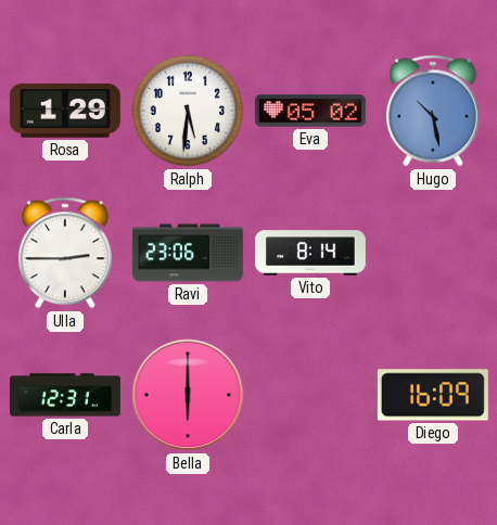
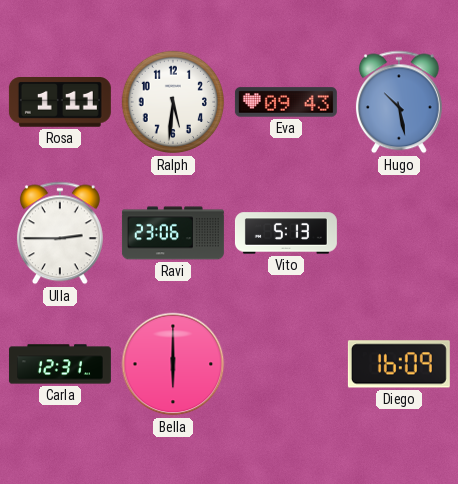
Rosa: 1:29 -> 1:11 (60, 103)
Eva: 05:02 -> 09:43 (286, 102)
Vito: 8:14 -> 5:13 (286, 233)
